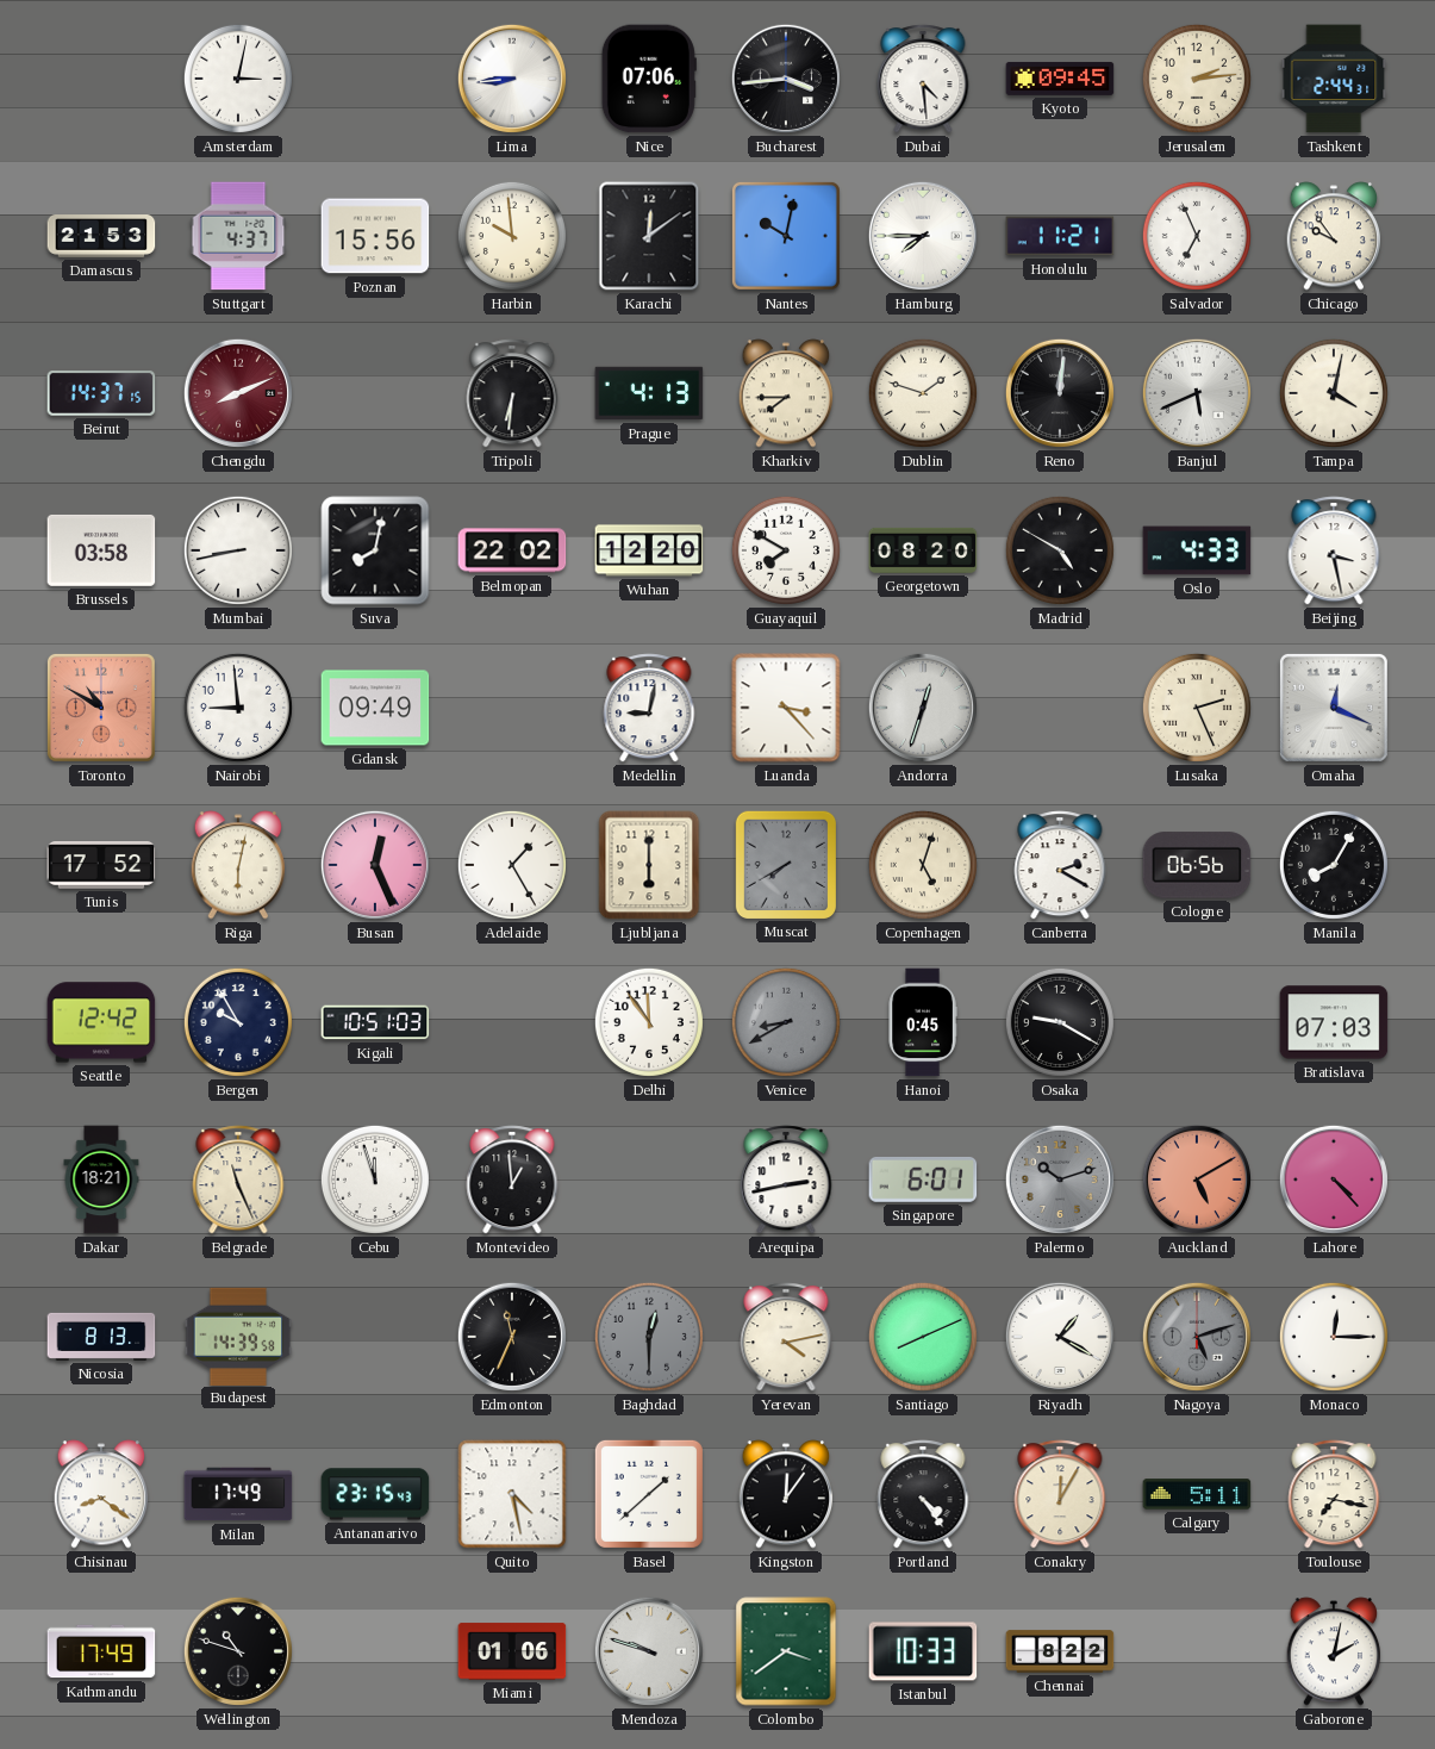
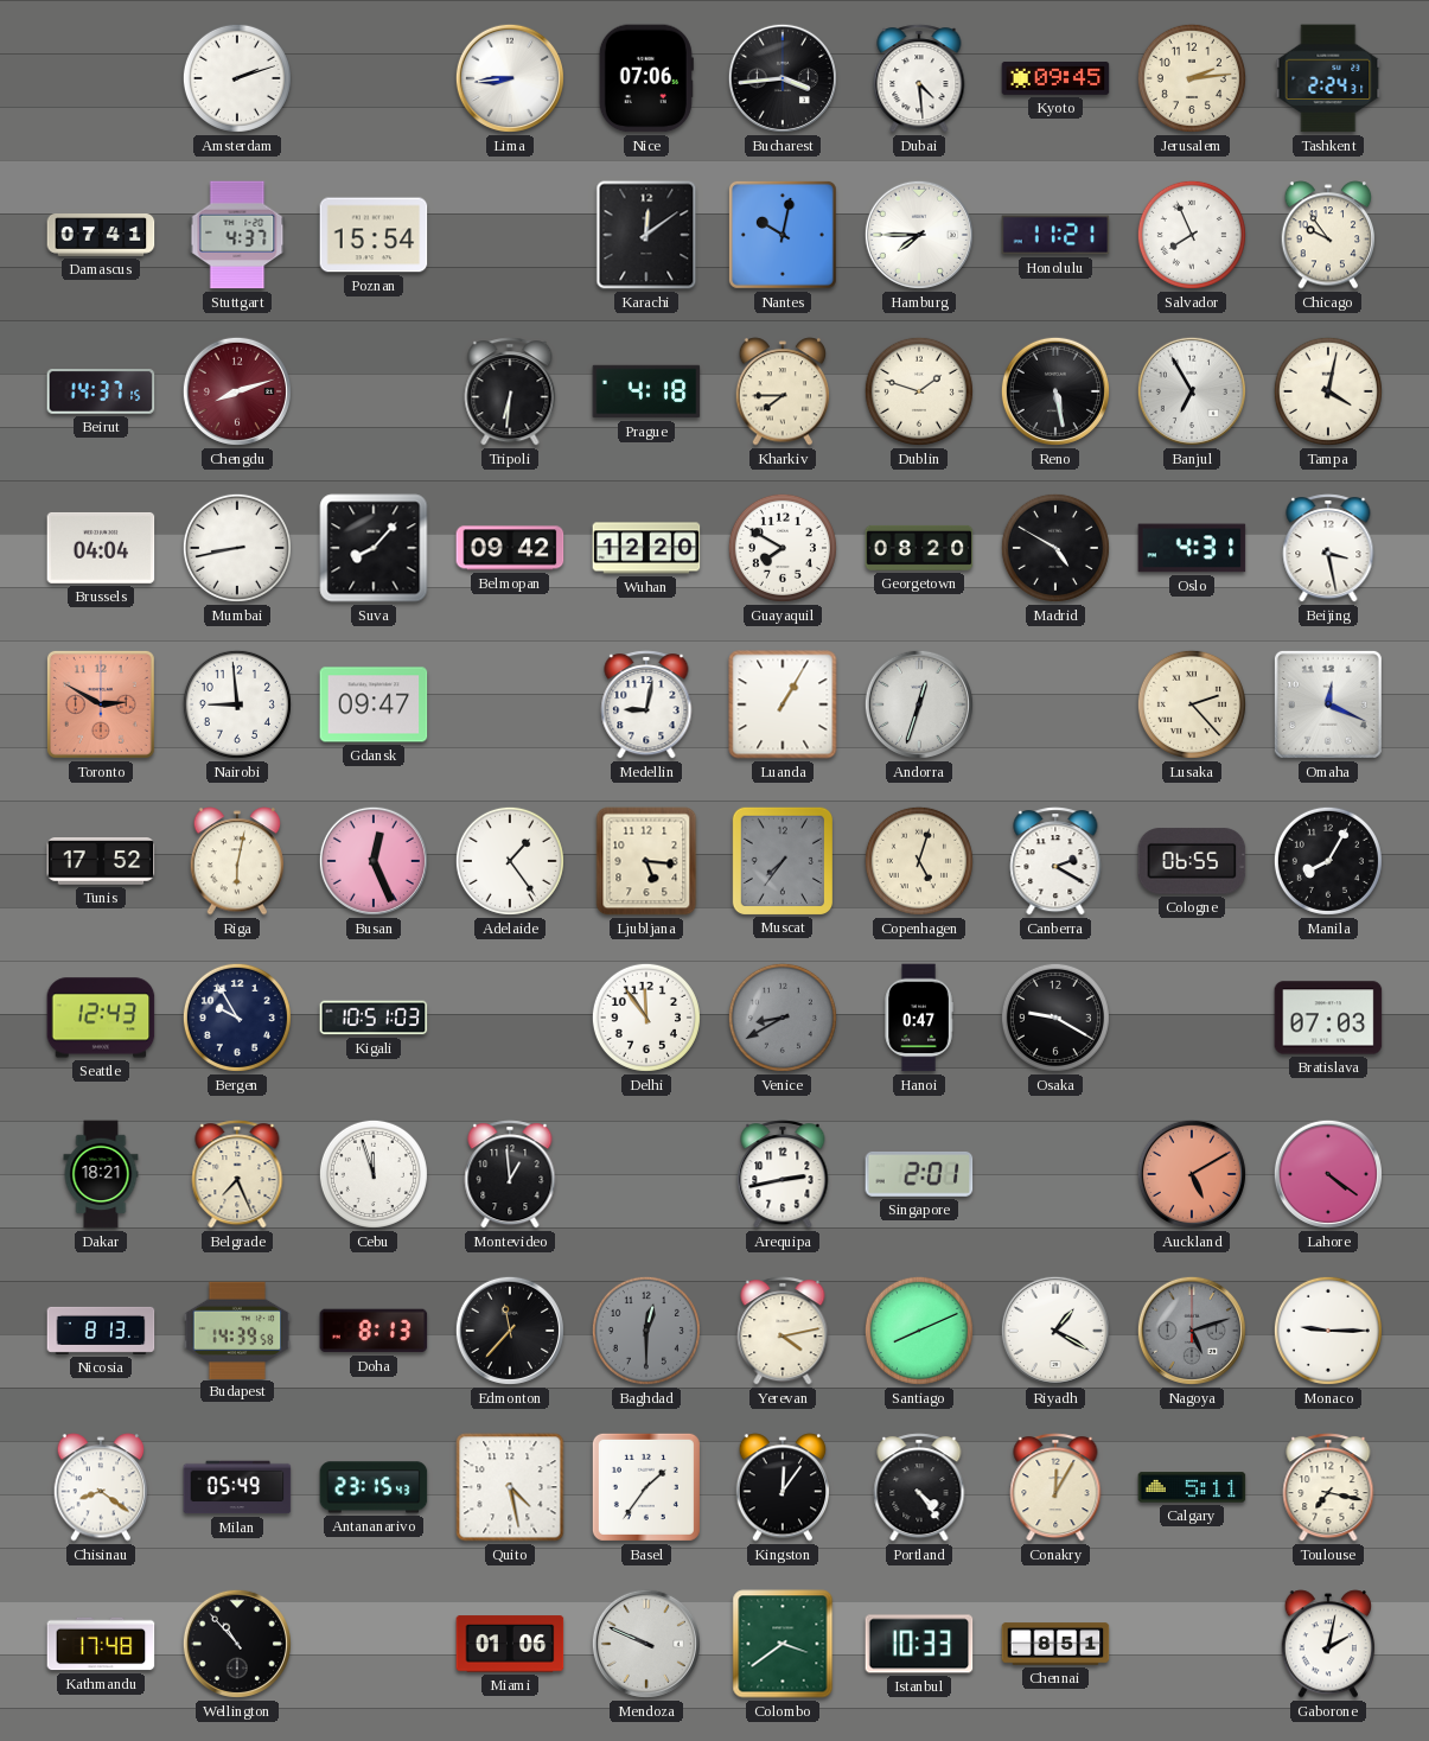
Amsterdam: 3:02 -> 2:12 (237, 78)
Tashkent: 2:44 -> 2:24 (1328, 78)
Damascus: 21:53 -> 07:41 (101, 235)
Poznan: 15:56 -> 15:54 (374, 235)
Harbin: 9:59 -> none (512, 236)
Salvador: 6:56 -> 7:56 (1192, 235)
Chengdu: 8:11 -> 8:12 (237, 391)
Prague: 4:13 -> 4:18 (646, 391)
Reno: 12:01 -> 5:28 (1055, 391)
Banjul: 5:41 -> 6:55 (1192, 391)
Brussels: 03:58 -> 04:04 (101, 548)
Suva: 8:02 -> 8:07 (374, 548)
Belmopan: 22:02 -> 09:42 (510, 548)
Oslo: 4:33 -> 4:31 (1192, 548)
Toronto: 10:50 -> 2:50 (101, 704)
Gdansk: 09:49 -> 09:47 (374, 704)
Luanda: 3:23 -> 1:05 (783, 704)
Lusaka: 2:26 -> 2:23 (1192, 704)
Adelaide: 1:25 -> 1:24 (510, 861)
Ljubljana: 6:00 -> 5:16 (646, 861)
Muscat: 7:40 -> 7:36 (782, 860)
Cologne: 06:56 -> 06:55 (1192, 861)
Seattle: 12:42 -> 12:43 (101, 1018)
Hanoi: 0:45 -> 0:47 (919, 1018)
Belgrade: 11:26 -> 7:26 (237, 1174)
Singapore: 6:01 -> 2:01 (919, 1174)
Palermo: 10:12 -> none (1060, 1180)
Lahore: 4:23 -> 4:21 (1328, 1174)
Doha: none -> 8:13 (374, 1331)
Edmonton: 11:34 -> 11:37 (510, 1331)
Monaco: 12:15 -> 9:15 (1328, 1331)
Milan: 17:49 -> 05:49 (237, 1487)
Basel: 1:38 -> 1:36 (646, 1487)
Kathmandu: 17:49 -> 17:48 (101, 1644)
Wellington: 10:48 -> 10:53 (237, 1644)
Mendoza: 9:48 -> 9:49 (646, 1644)
Chennai: 8:22 -> 8:51 (1055, 1644)
